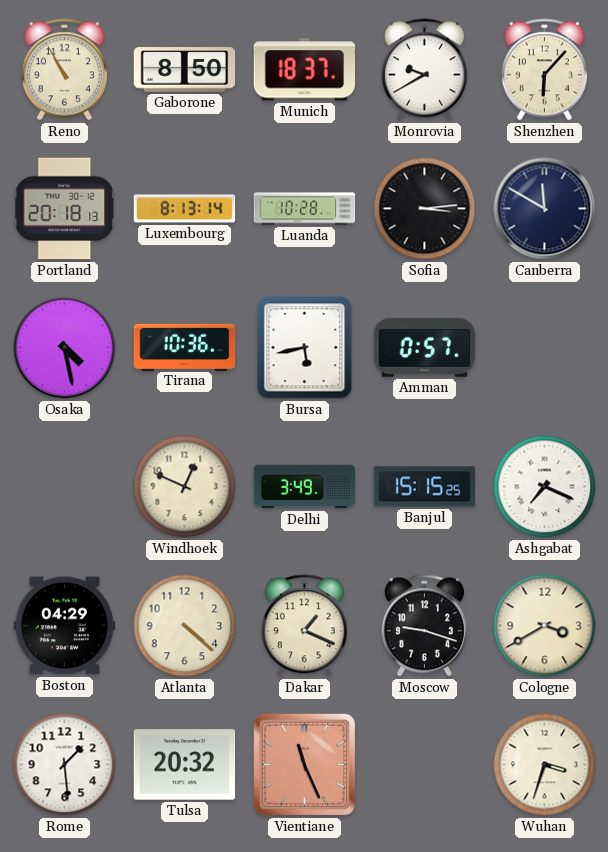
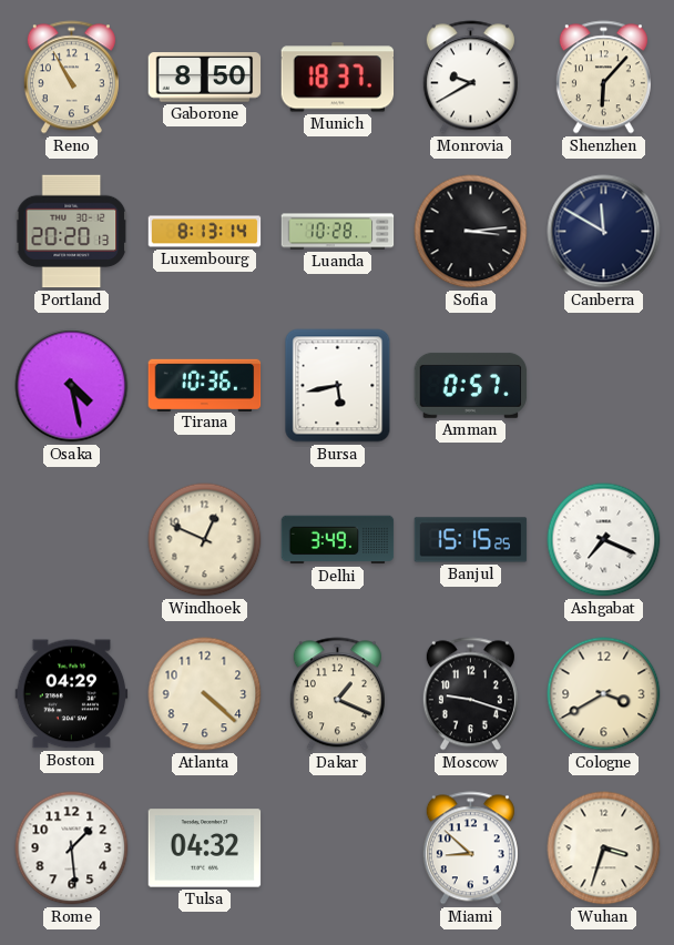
Portland: 20:18 -> 20:20 (72, 232)
Tulsa: 20:32 -> 04:32 (205, 849)
Vientiane: 11:26 -> none (304, 764)
Miami: none -> 8:52 (470, 849)
